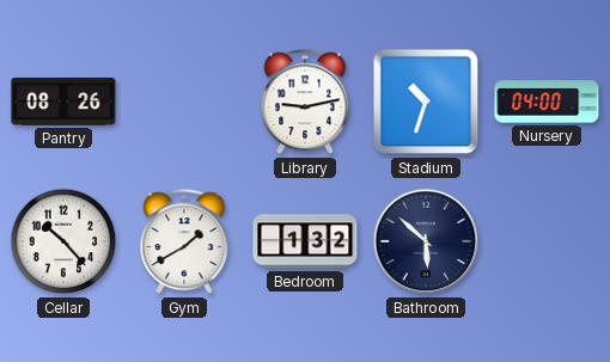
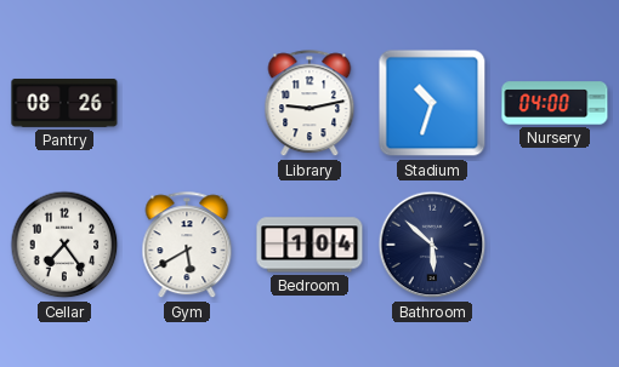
Cellar: 10:23 -> 7:24 (64, 245)
Gym: 1:40 -> 5:40 (187, 246)
Bedroom: 1:32 -> 1:04 (309, 245)
